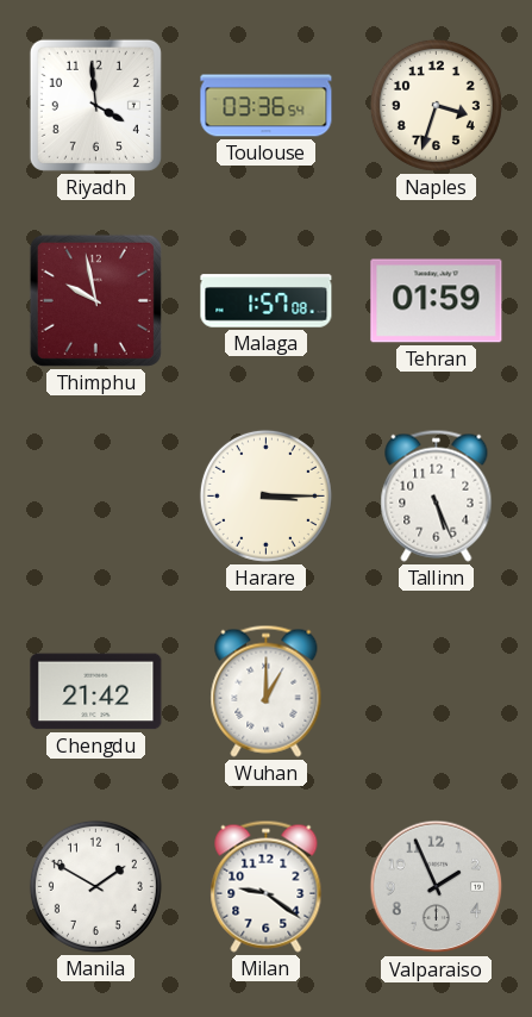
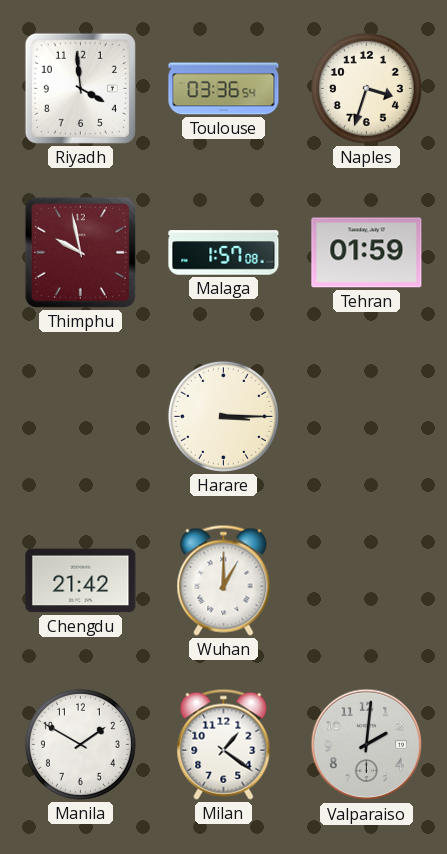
Tallinn: 5:26 -> none (437, 495)
Milan: 9:21 -> 1:21 (224, 744)
Valparaiso: 1:56 -> 2:01 (367, 745)
